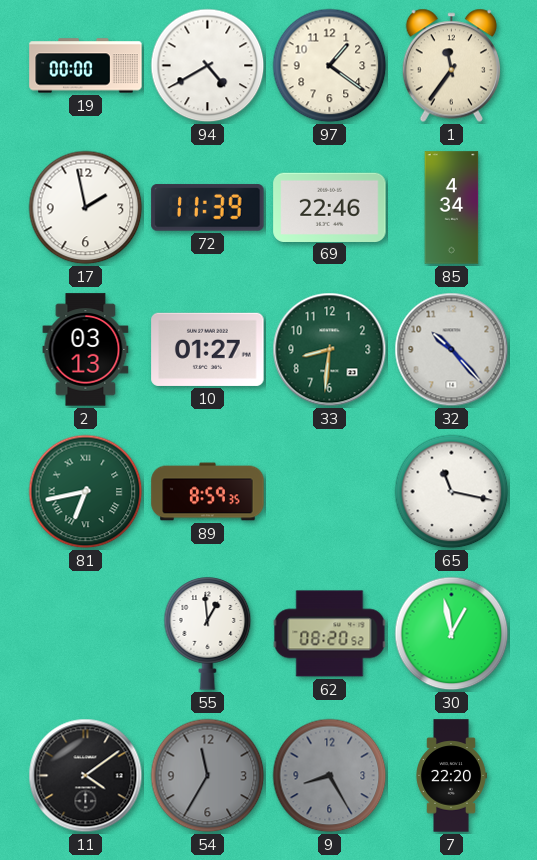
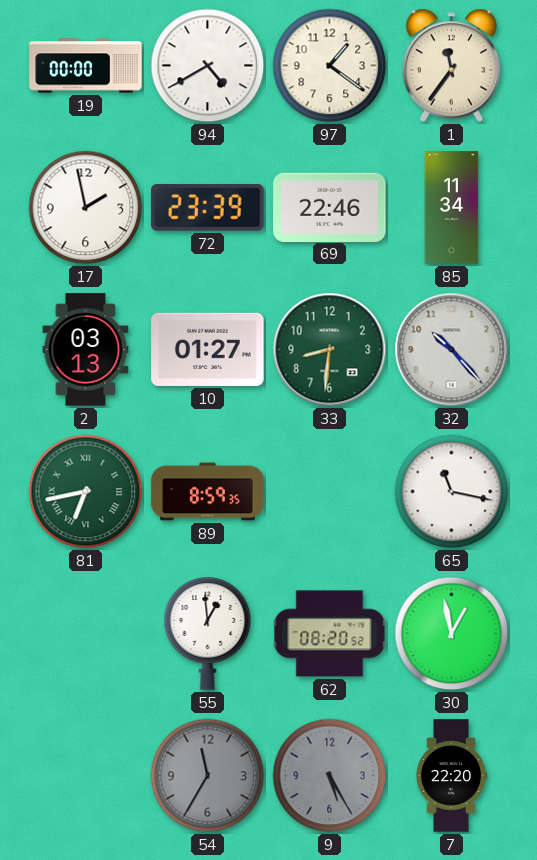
72: 11:39 -> 23:39 (208, 208)
85: 4:34 -> 11:34 (452, 208)
11: 4:09 -> none (86, 776)
9: 8:25 -> 5:25 (330, 776)
